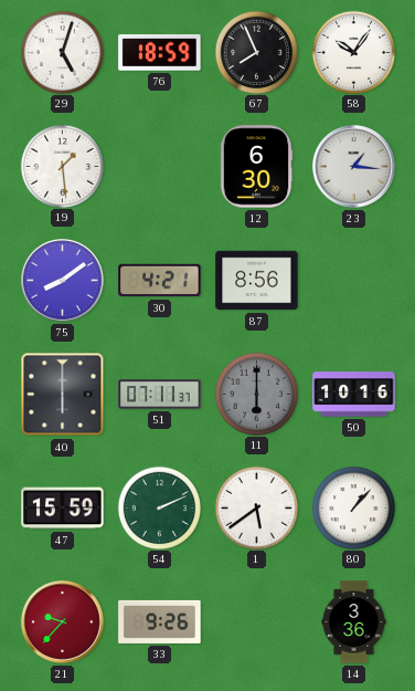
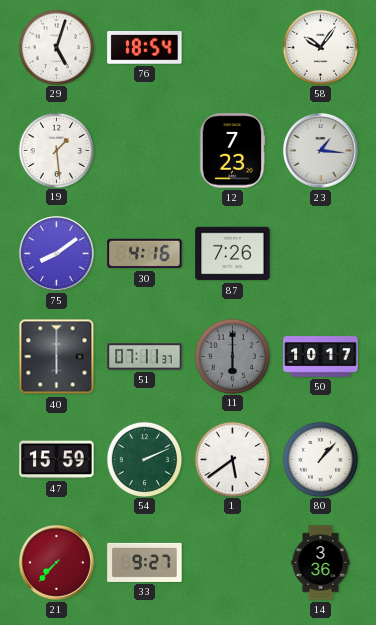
76: 18:59 -> 18:54 (145, 48)
67: 7:56 -> none (256, 52)
12: 6:30 -> 7:23 (232, 151)
30: 4:21 -> 4:16 (145, 254)
87: 8:56 -> 7:26 (233, 254)
50: 10:16 -> 10:17 (321, 357)
21: 9:37 -> 7:37 (57, 563)
33: 9:26 -> 9:27 (145, 562)
